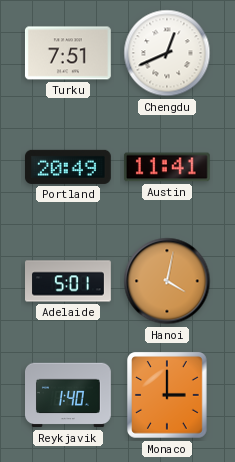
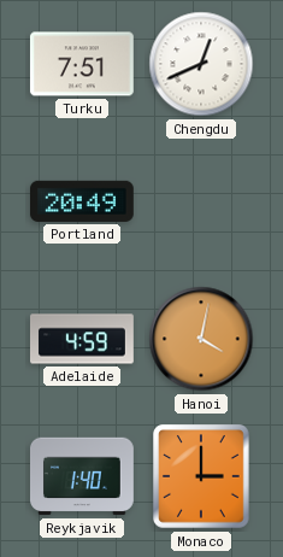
Austin: 11:41 -> none (167, 167)
Adelaide: 5:01 -> 4:59 (83, 339)
